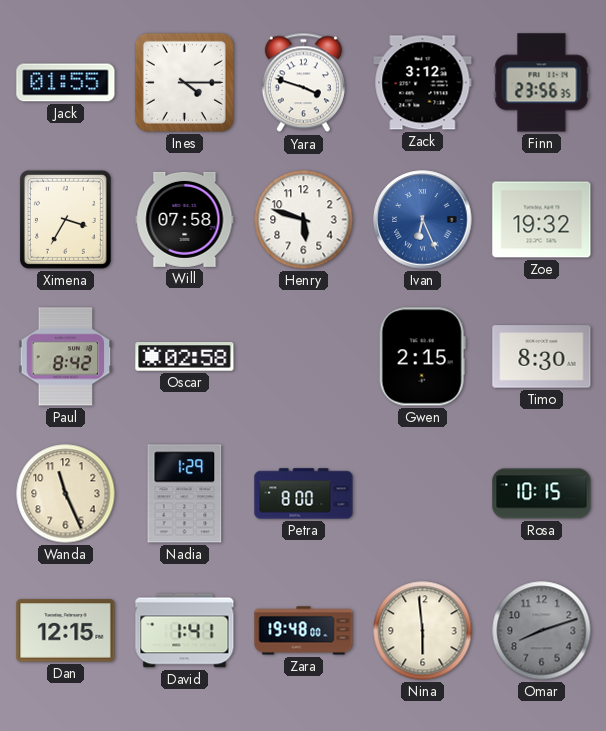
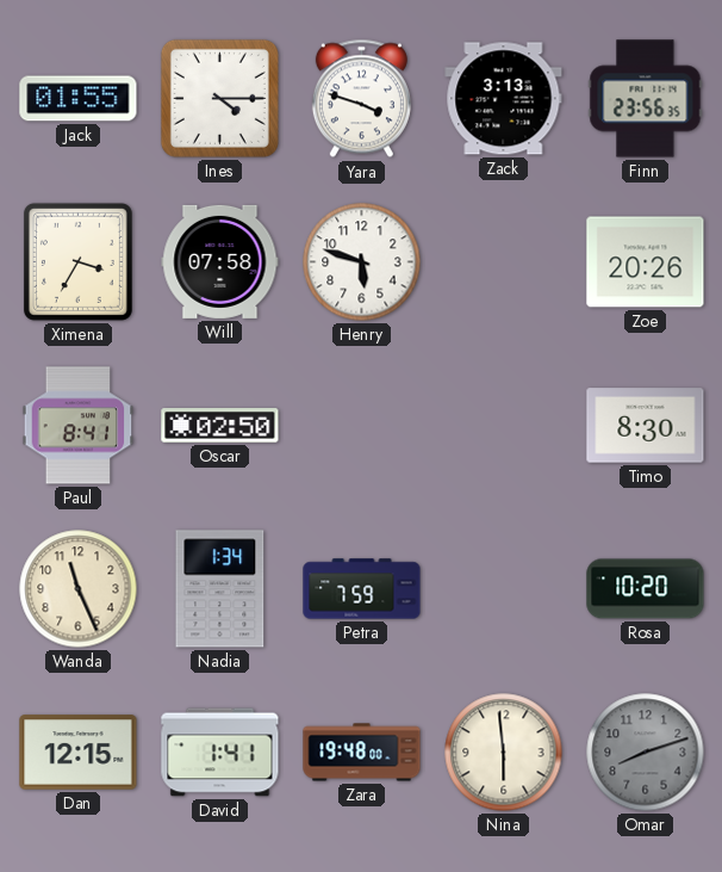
Zack: 3:12 -> 3:13 (504, 99)
Ivan: 6:26 -> none (423, 220)
Zoe: 19:32 -> 20:26 (646, 262)
Paul: 8:42 -> 8:41 (79, 426)
Oscar: 02:58 -> 02:50 (220, 426)
Gwen: 2:15 -> none (422, 357)
Nadia: 1:29 -> 1:34 (220, 589)
Petra: 8:00 -> 7:59 (362, 589)
Rosa: 10:15 -> 10:20 (646, 589)
